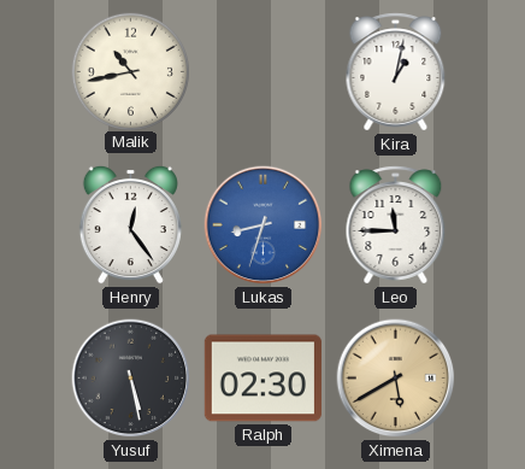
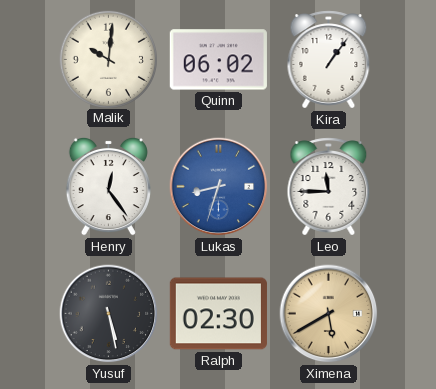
Malik: 10:43 -> 10:01 (108, 59)
Quinn: none -> 06:02 (218, 60)
Kira: 1:02 -> 1:06 (329, 60)
